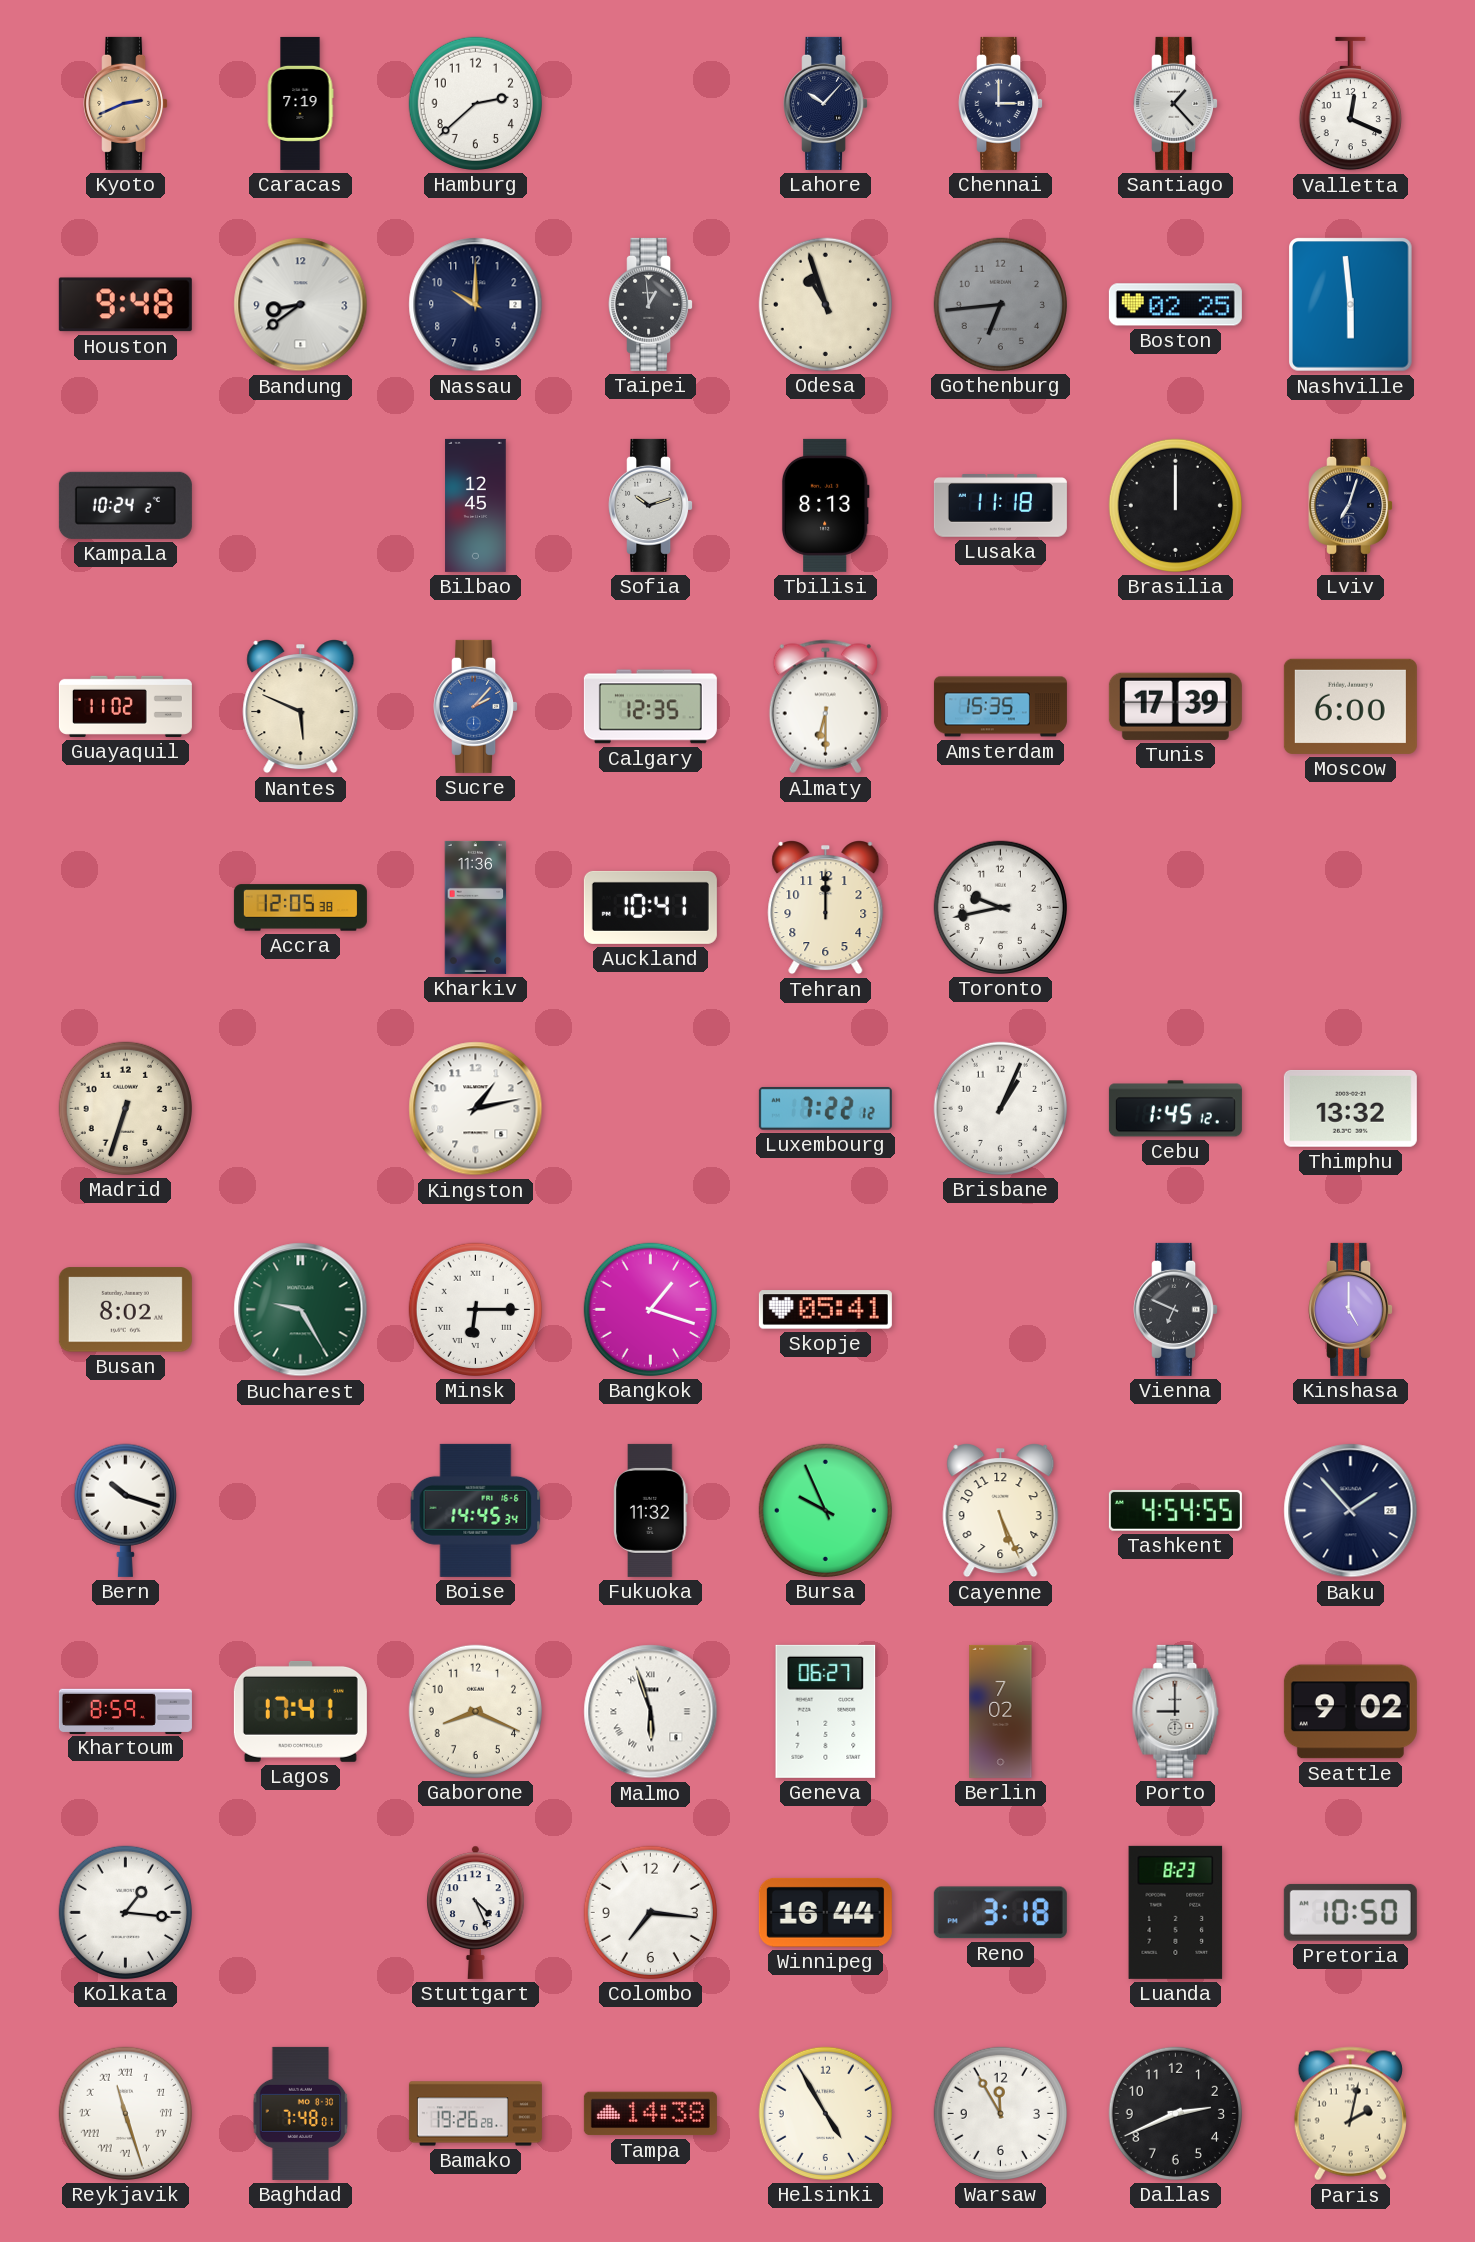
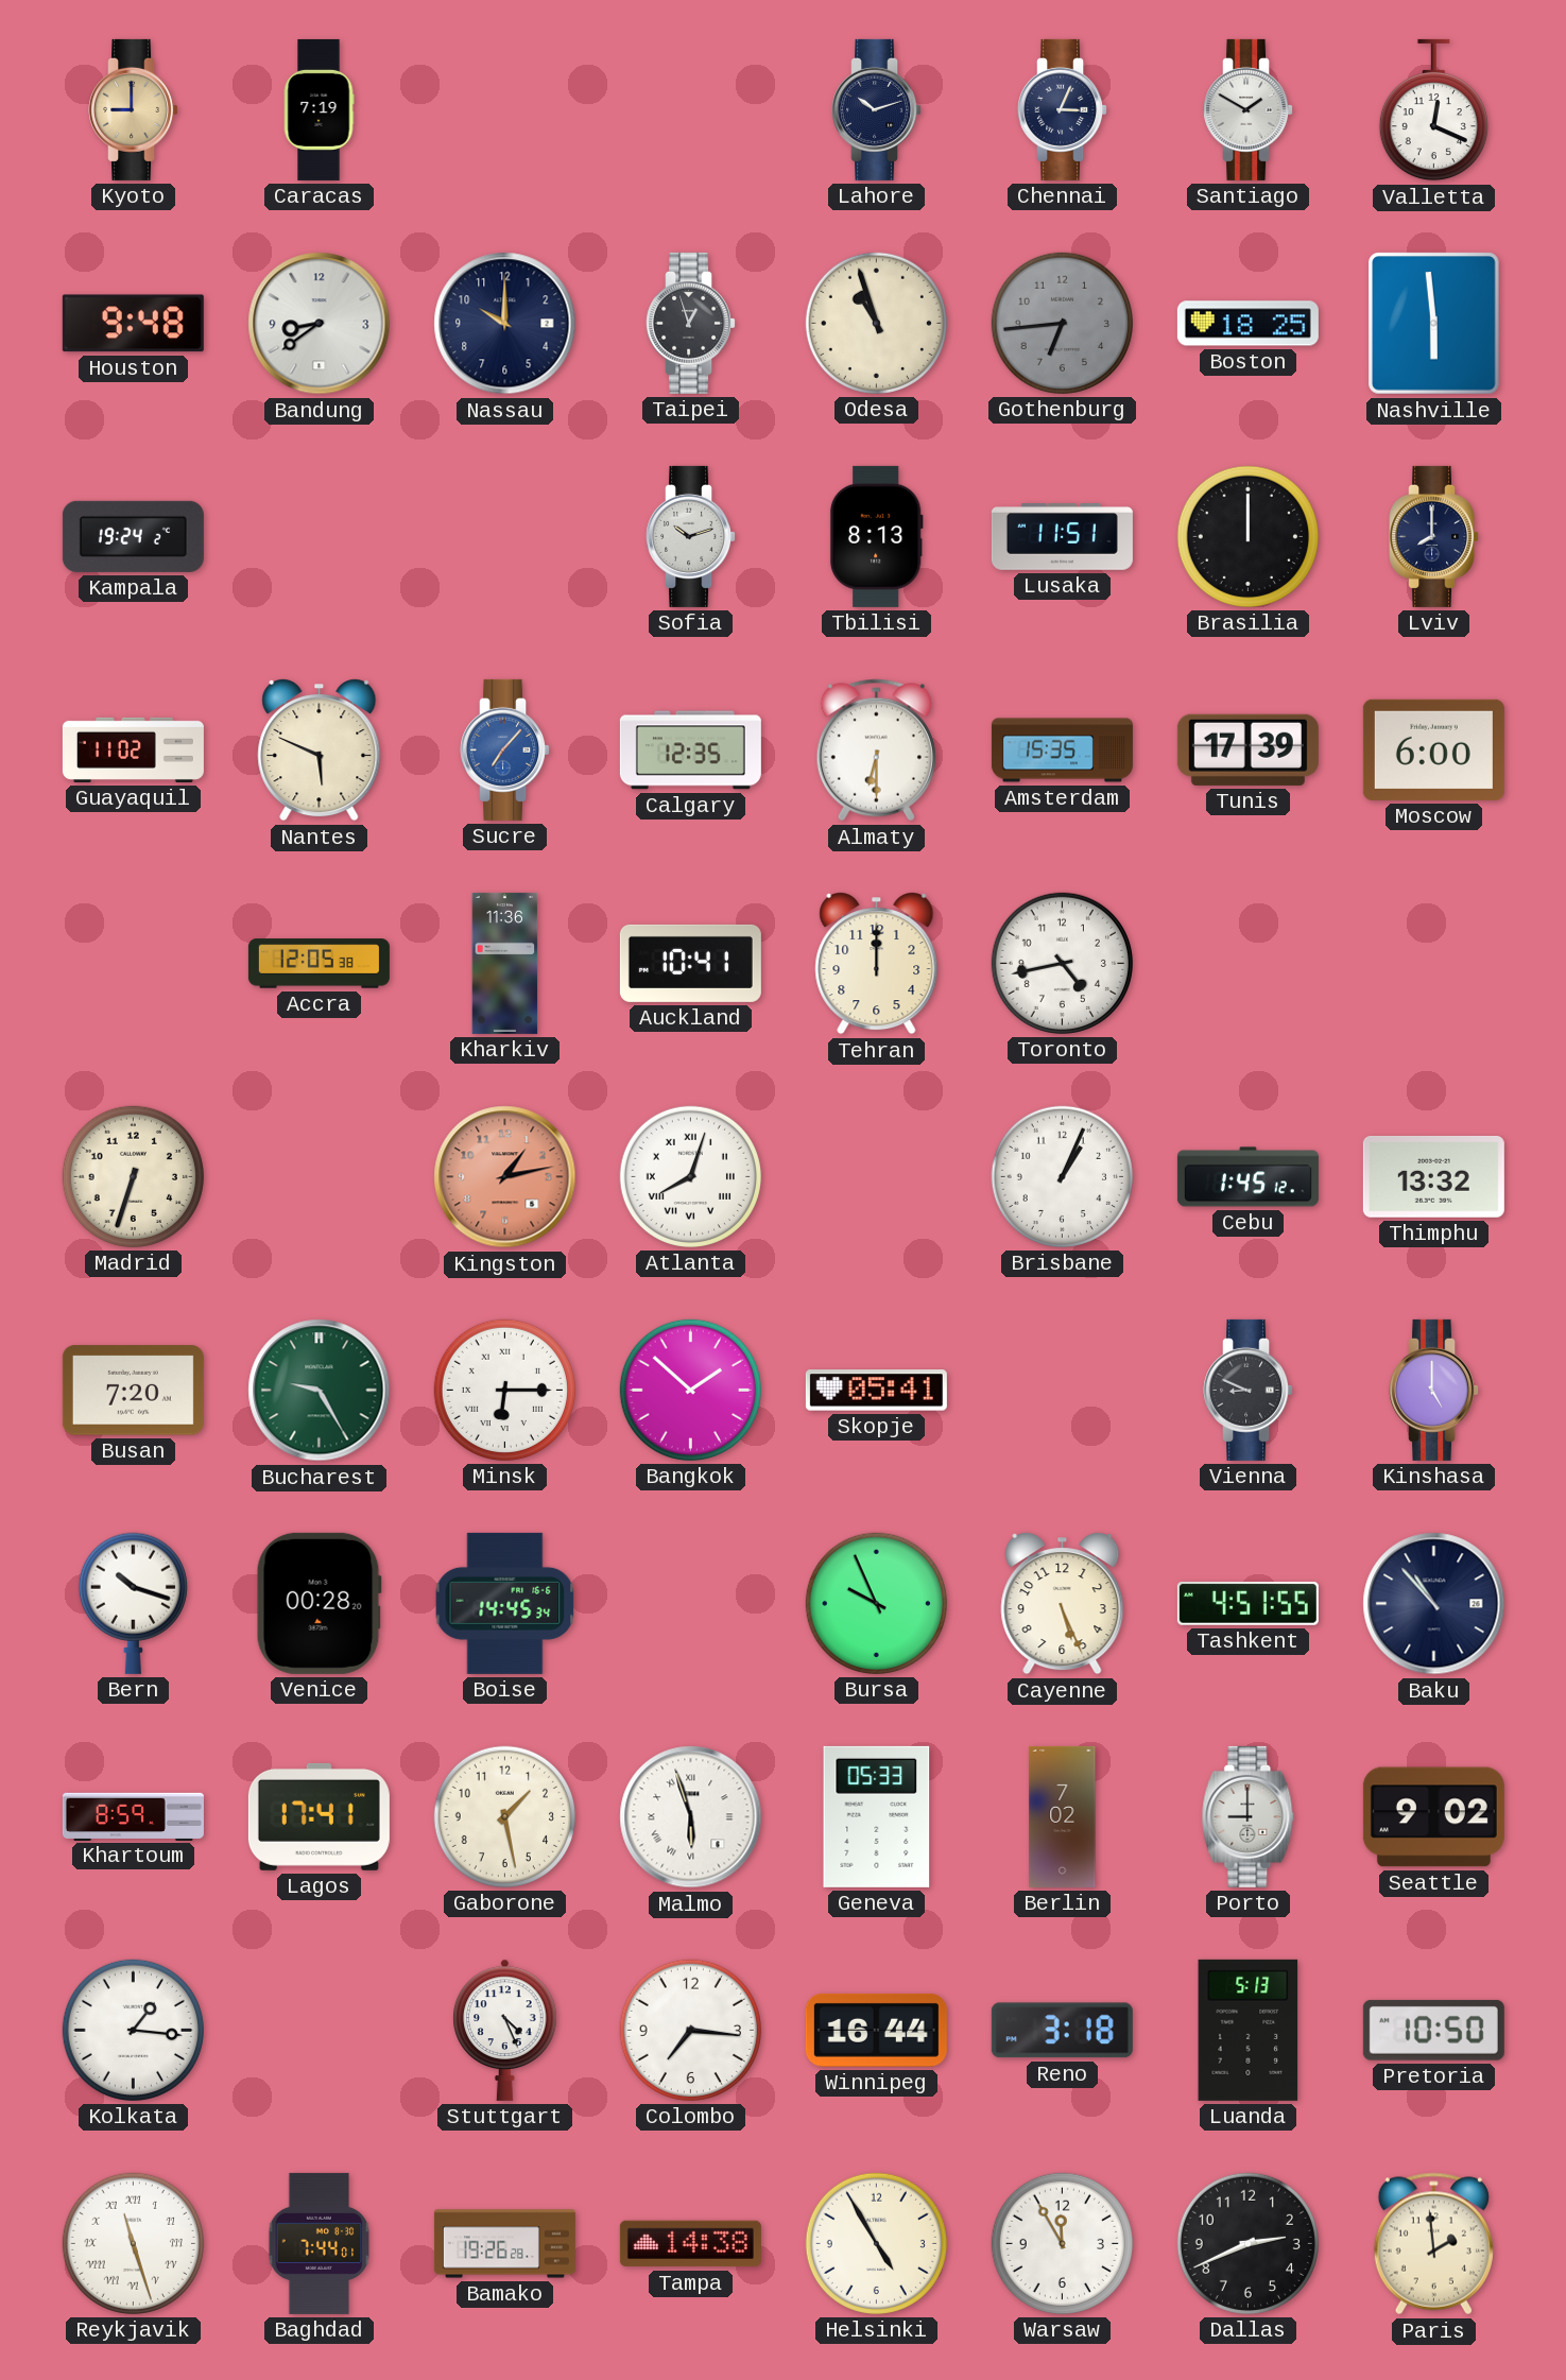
Kyoto: 2:41 -> 9:00 (134, 109)
Hamburg: 2:38 -> none (475, 103)
Lahore: 10:07 -> 10:12 (877, 109)
Chennai: 3:00 -> 3:04 (1063, 109)
Santiago: 1:23 -> 1:50 (1249, 109)
Taipei: 12:59 -> 12:57 (691, 323)
Boston: 02:25 -> 18:25 (1247, 324)
Kampala: 10:24 -> 19:24 (133, 536)
Bilbao: 12:45 -> none (476, 505)
Lusaka: 11:18 -> 11:51 (1062, 537)
Lviv: 7:03 -> 8:00 (1434, 536)
Sucre: 2:07 -> 7:07 (505, 749)
Toronto: 9:43 -> 4:43 (1062, 963)
Kingston dial: white -> salmon (505, 1177)
Atlanta: none -> 8:03 (690, 1176)
Luxembourg: 7:22 -> none (825, 1109)
Busan: 8:02 -> 7:20 (133, 1391)
Bangkok: 1:18 -> 1:52 (690, 1390)
Vienna: 6:49 -> 8:49 (1249, 1390)
Venice: none -> 00:28 (319, 1603)
Fukuoka: 11:32 -> none (651, 1510)
Tashkent: 4:54 -> 4:51 (1247, 1603)
Baku: 1:53 -> 10:53 (1434, 1604)
Gaborone: 8:19 -> 1:28 (504, 1816)
Geneva: 06:27 -> 05:33 (877, 1816)
Luanda: 8:23 -> 5:13 (1249, 2030)
Baghdad: 7:48 -> 7:44 (320, 2243)
Paris: 2:02 -> 1:59 (1433, 2244)
